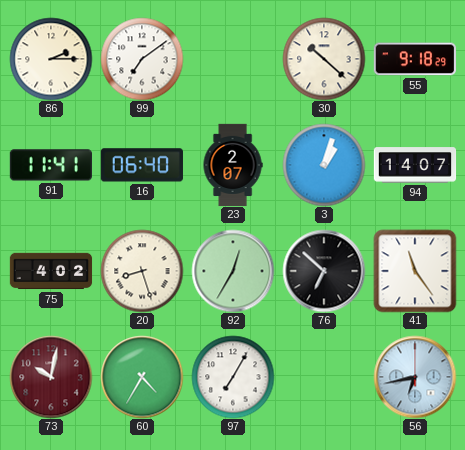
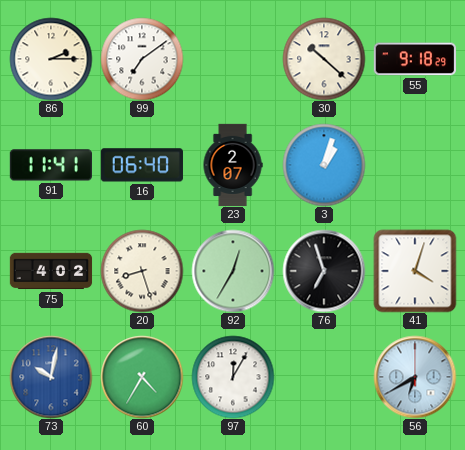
94: 14:07 -> none (415, 165)
76: 6:52 -> 6:57 (324, 271)
41: 11:24 -> 4:03 (415, 271)
73 dial: burgundy -> blue (51, 377)
97: 7:05 -> 12:05 (233, 377)
56: 6:43 -> 6:40 (415, 377)
